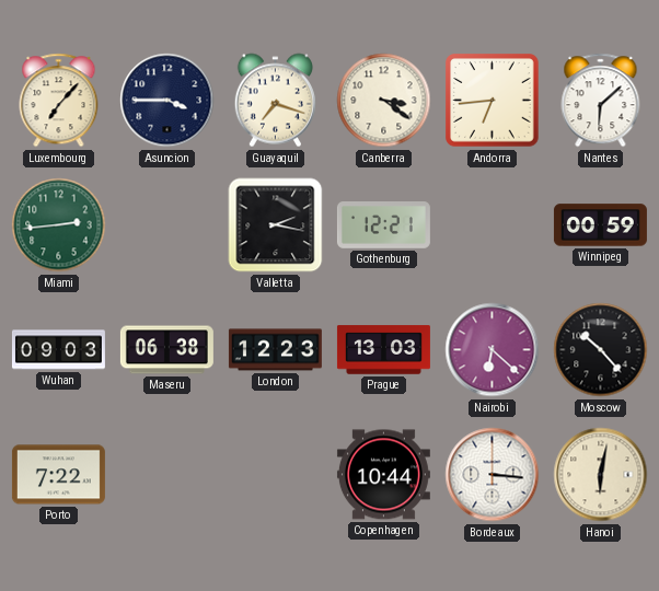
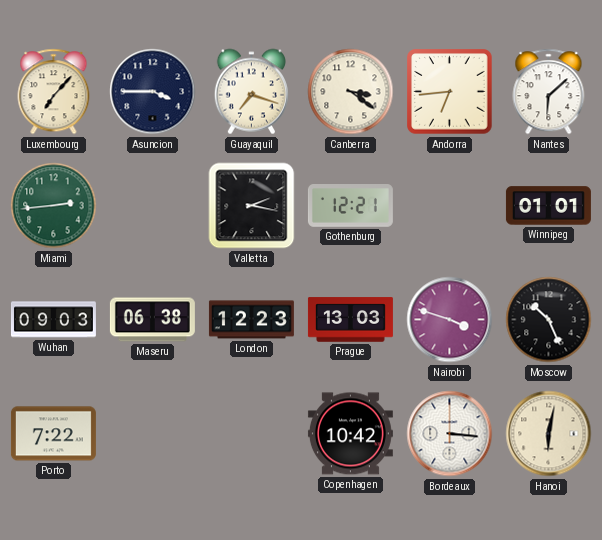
Winnipeg: 00:59 -> 01:01 (548, 206)
Nairobi: 6:22 -> 3:48 (450, 320)
Moscow: 10:23 -> 10:26 (549, 320)
Copenhagen: 10:44 -> 10:42 (350, 434)
